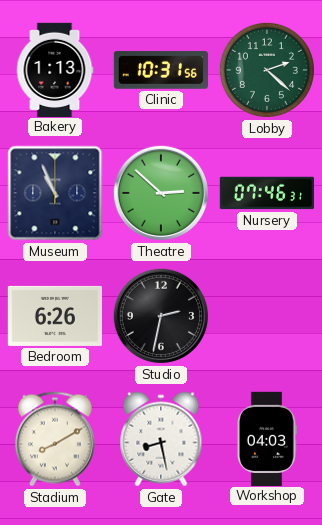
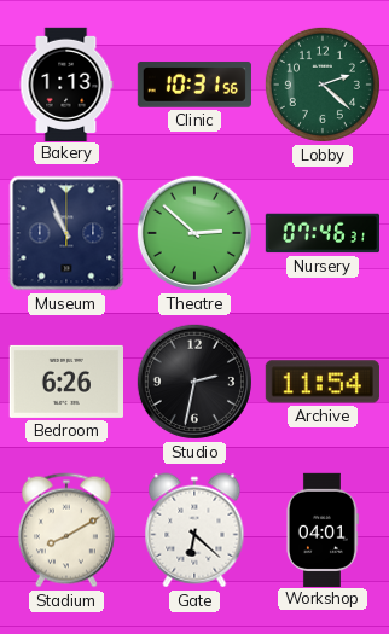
Archive: none -> 11:54 (323, 382)
Gate: 8:28 -> 6:22 (194, 530)
Workshop: 04:03 -> 04:01 (321, 529)
